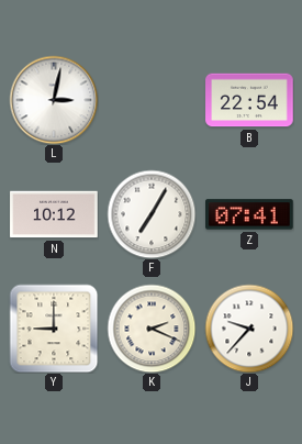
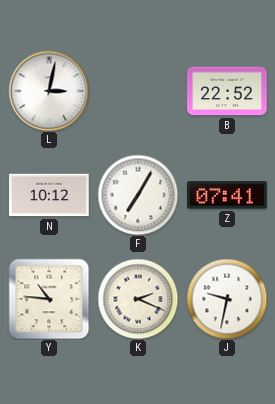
B: 22:54 -> 22:52 (227, 91)
Y: 9:00 -> 10:46 (49, 299)
J: 9:37 -> 9:32 (227, 299)
